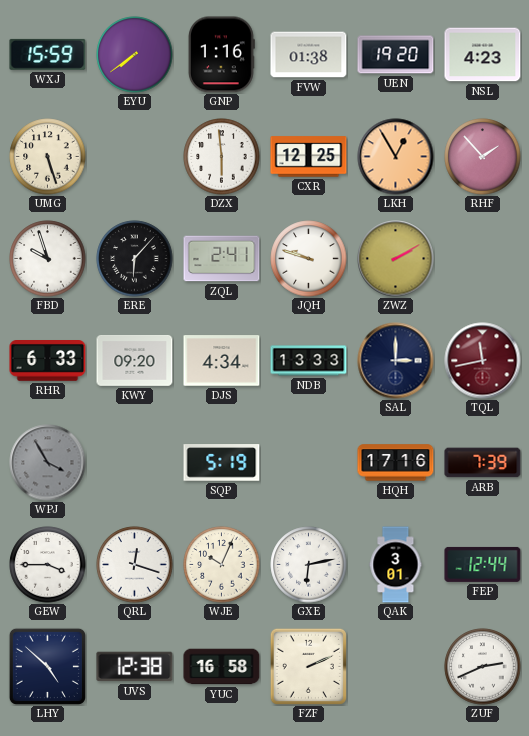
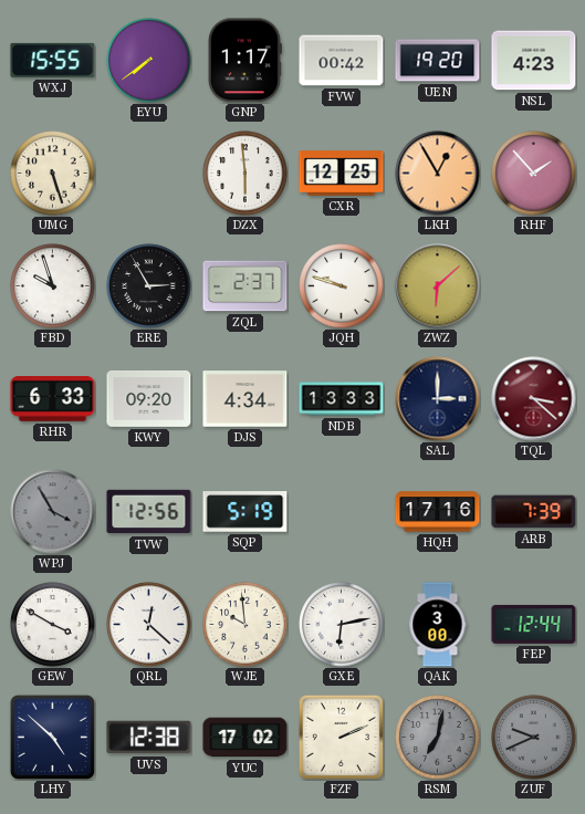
WXJ: 15:59 -> 15:55 (53, 60)
GNP: 1:16 -> 1:17 (244, 61)
FVW: 01:38 -> 00:42 (342, 61)
ERE: 6:07 -> 2:55 (149, 286)
ZQL: 2:41 -> 2:37 (246, 286)
ZWZ: 2:10 -> 6:08 (438, 286)
TQL: 11:43 -> 3:22 (534, 399)
TVW: none -> 12:56 (149, 512)
GEW: 3:45 -> 3:50 (53, 625)
QRL: 12:18 -> 12:22 (149, 625)
WJE: 10:04 -> 9:59 (246, 625)
QAK: 3:01 -> 3:00 (438, 625)
YUC: 16:58 -> 17:02 (246, 738)
RSM: none -> 7:02 (438, 738)
ZUF: 2:41 -> 9:41 (534, 738)
ZUF dial: white -> grey (534, 738)
